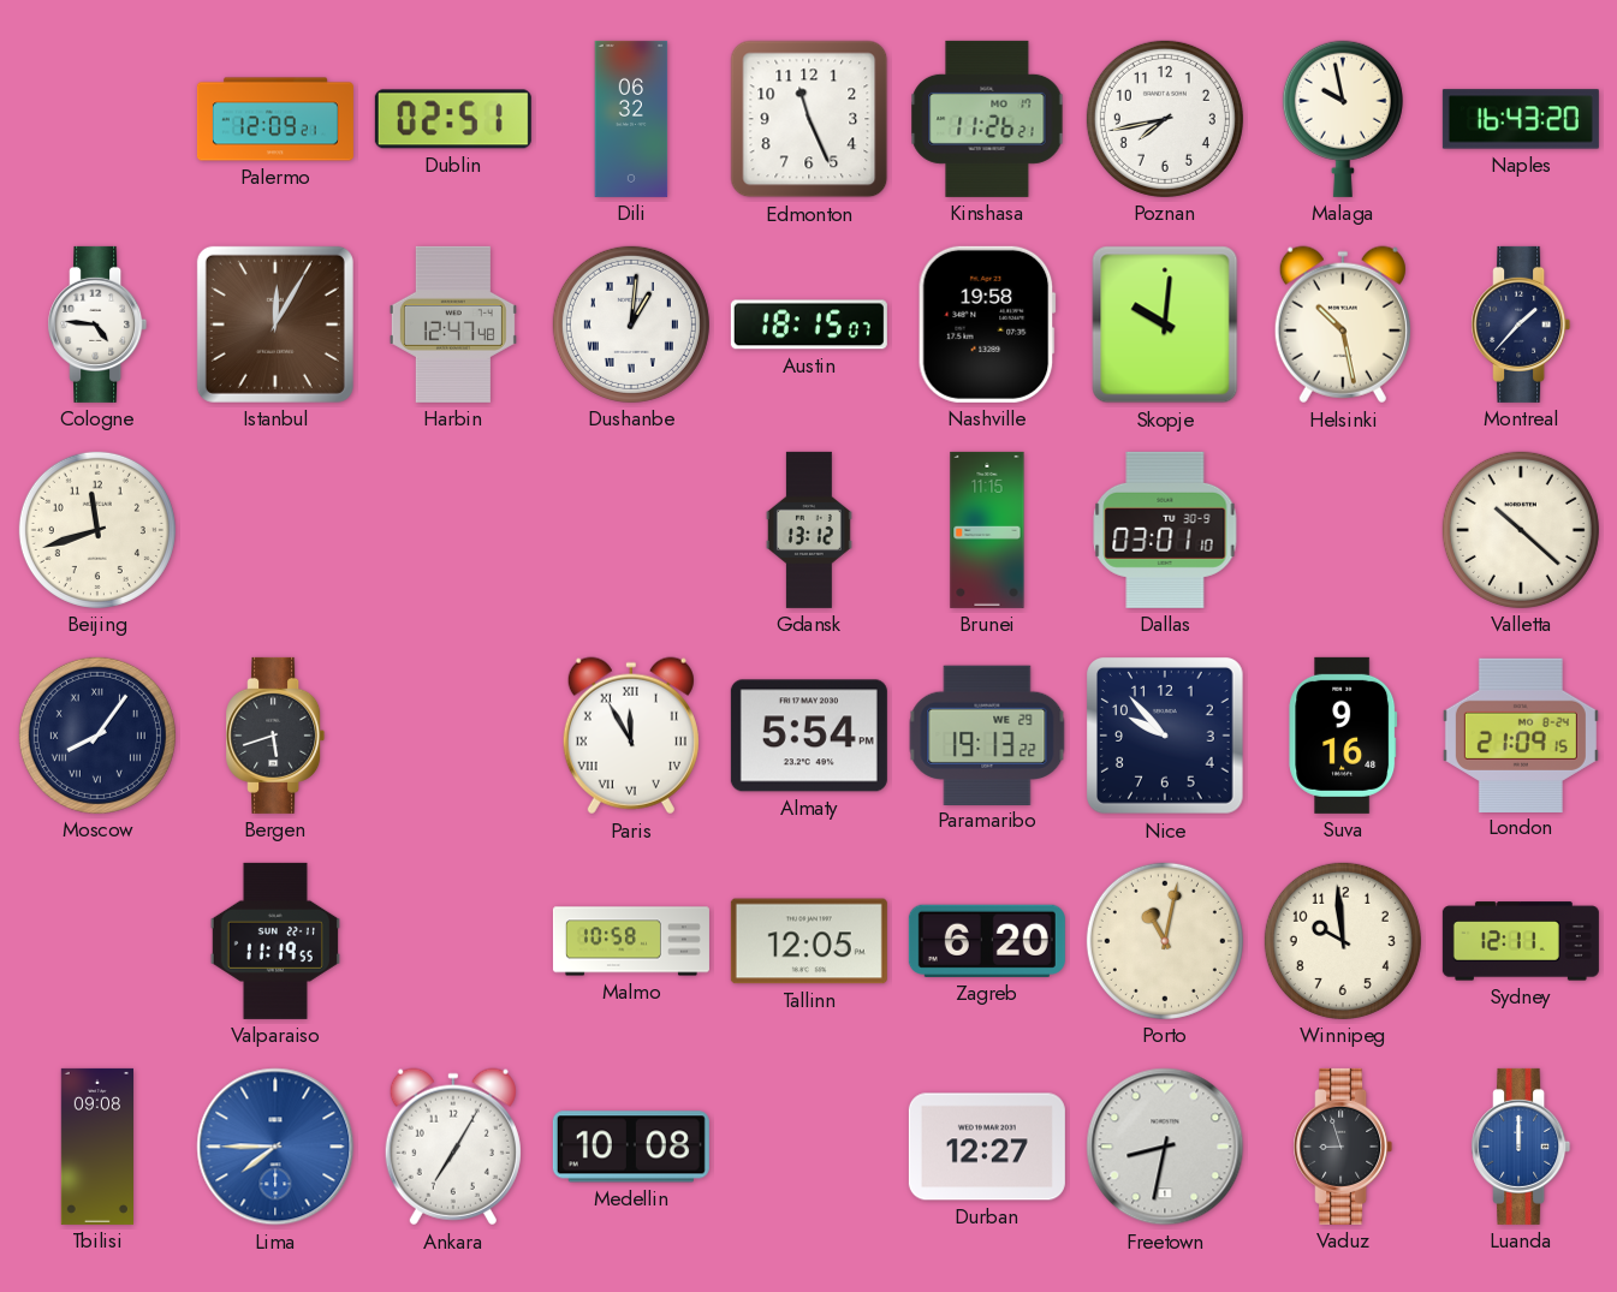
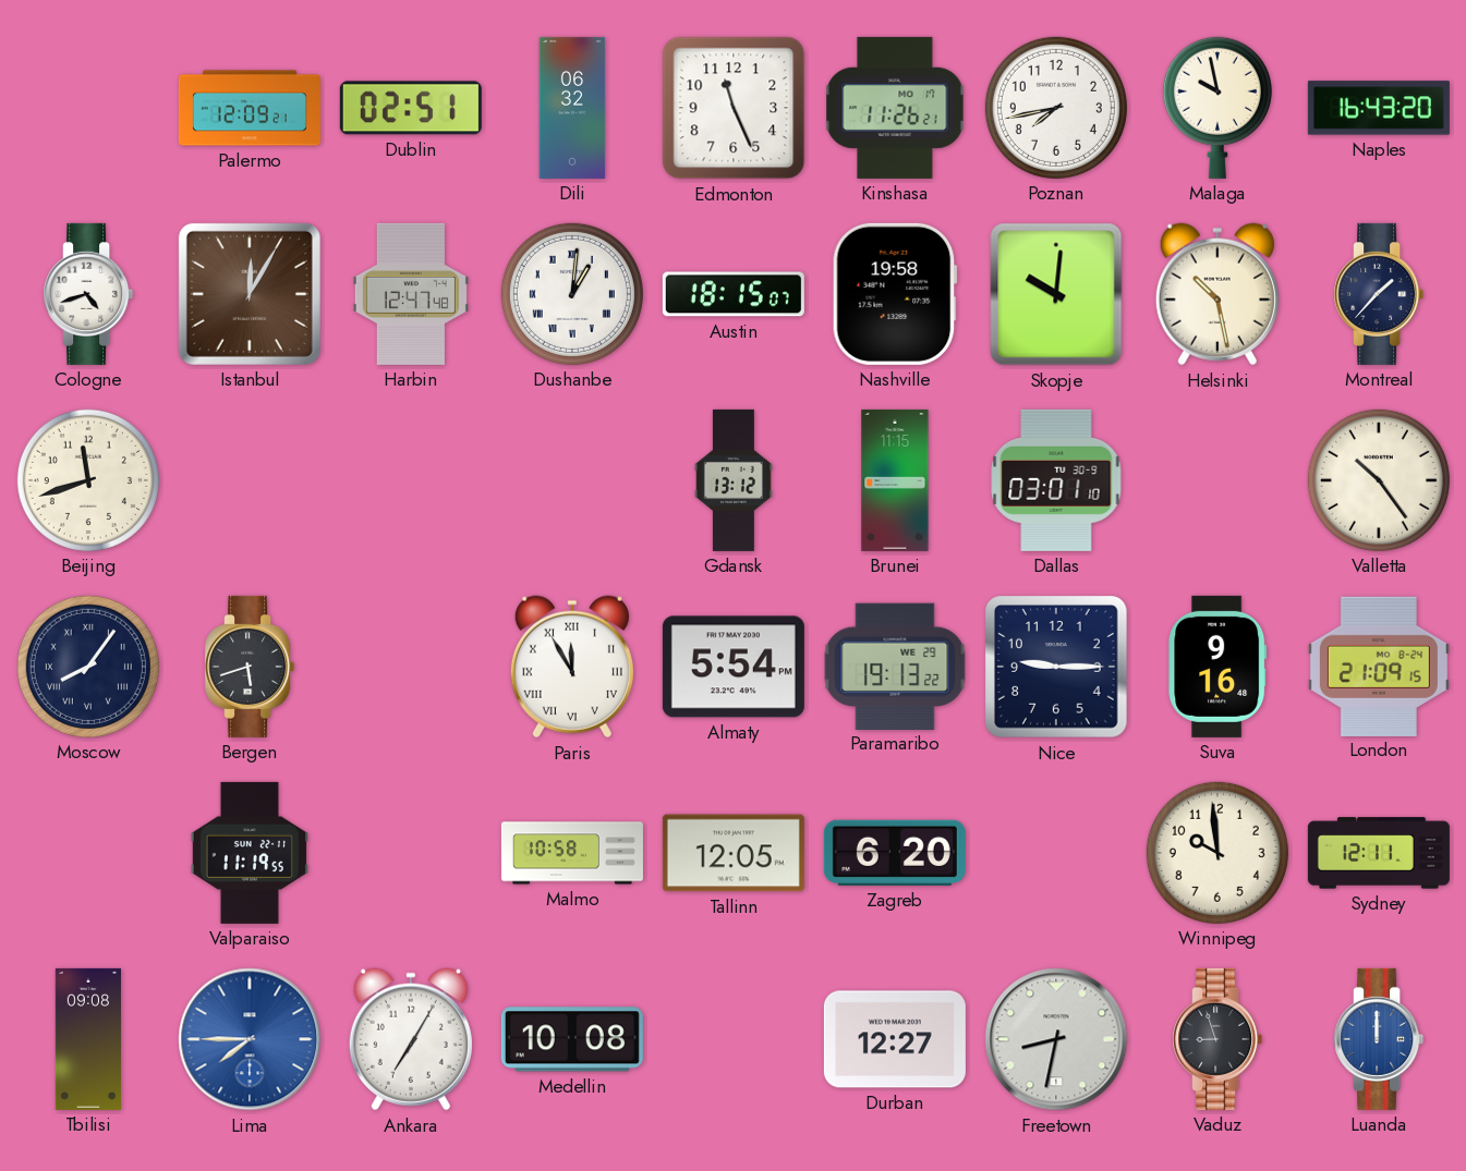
Cologne: 4:46 -> 4:42 (88, 294)
Valletta: 10:22 -> 10:24 (1379, 480)
Nice: 9:53 -> 9:15 (1057, 668)
Porto: 11:02 -> none (1165, 941)
